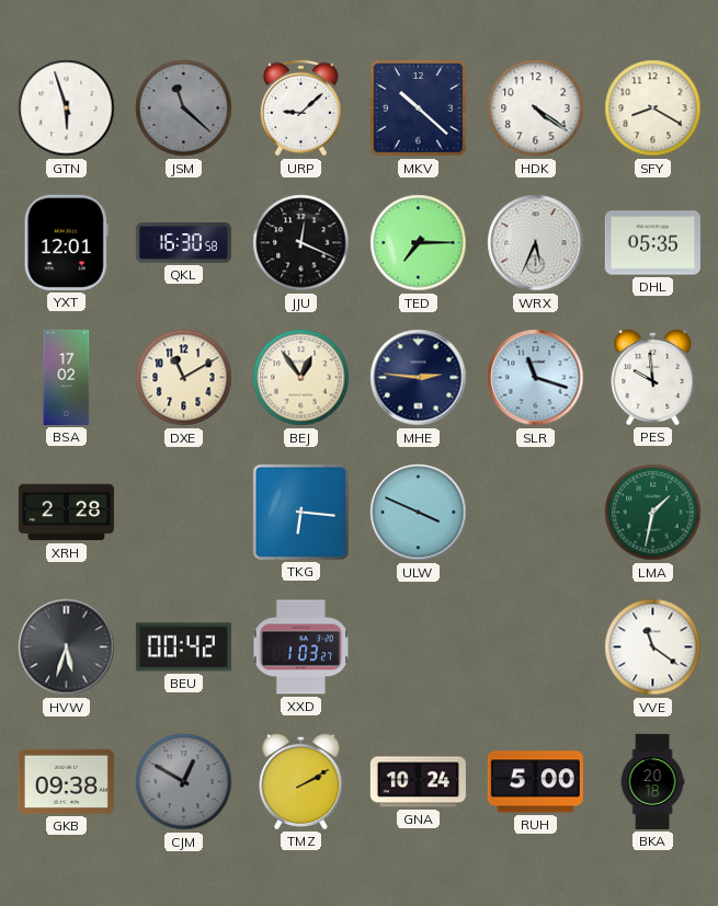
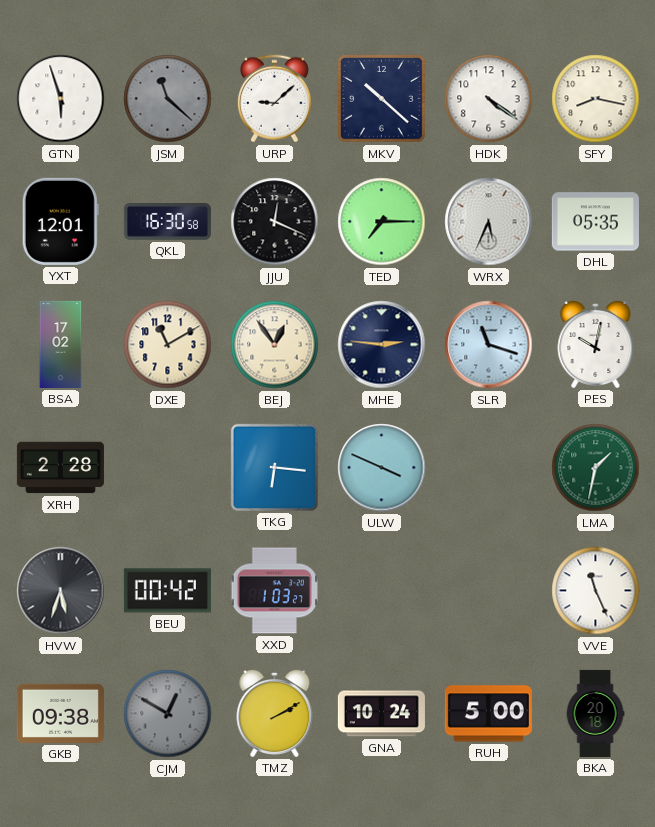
SFY: 8:20 -> 8:17 (596, 99)
PES: 9:59 -> 10:02 (596, 344)
VVE: 11:21 -> 11:26 (596, 591)
